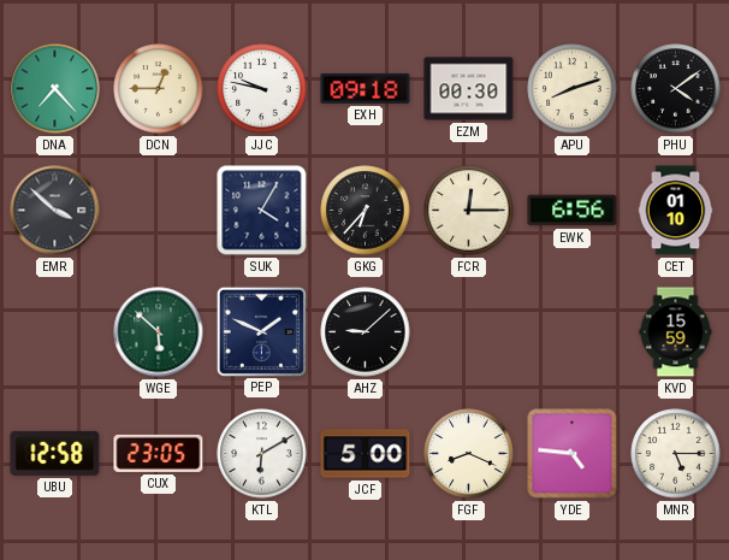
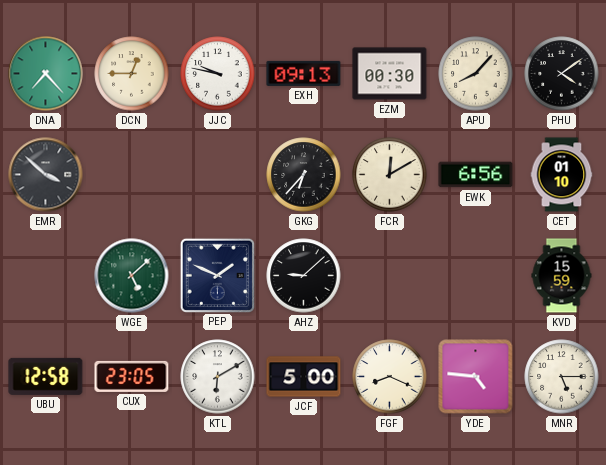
EXH: 09:18 -> 09:13 (304, 73)
APU: 8:12 -> 8:07 (476, 74)
SUK: 4:05 -> none (262, 211)
FCR: 12:15 -> 12:10 (390, 175)
WGE: 5:52 -> 5:08 (132, 276)
